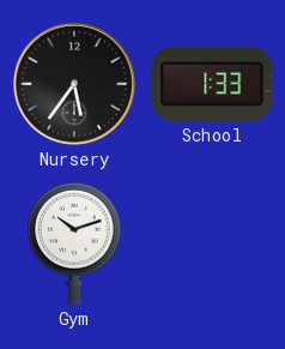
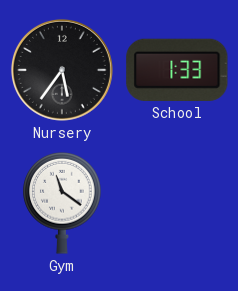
Gym: 10:12 -> 11:21 (62, 203)
